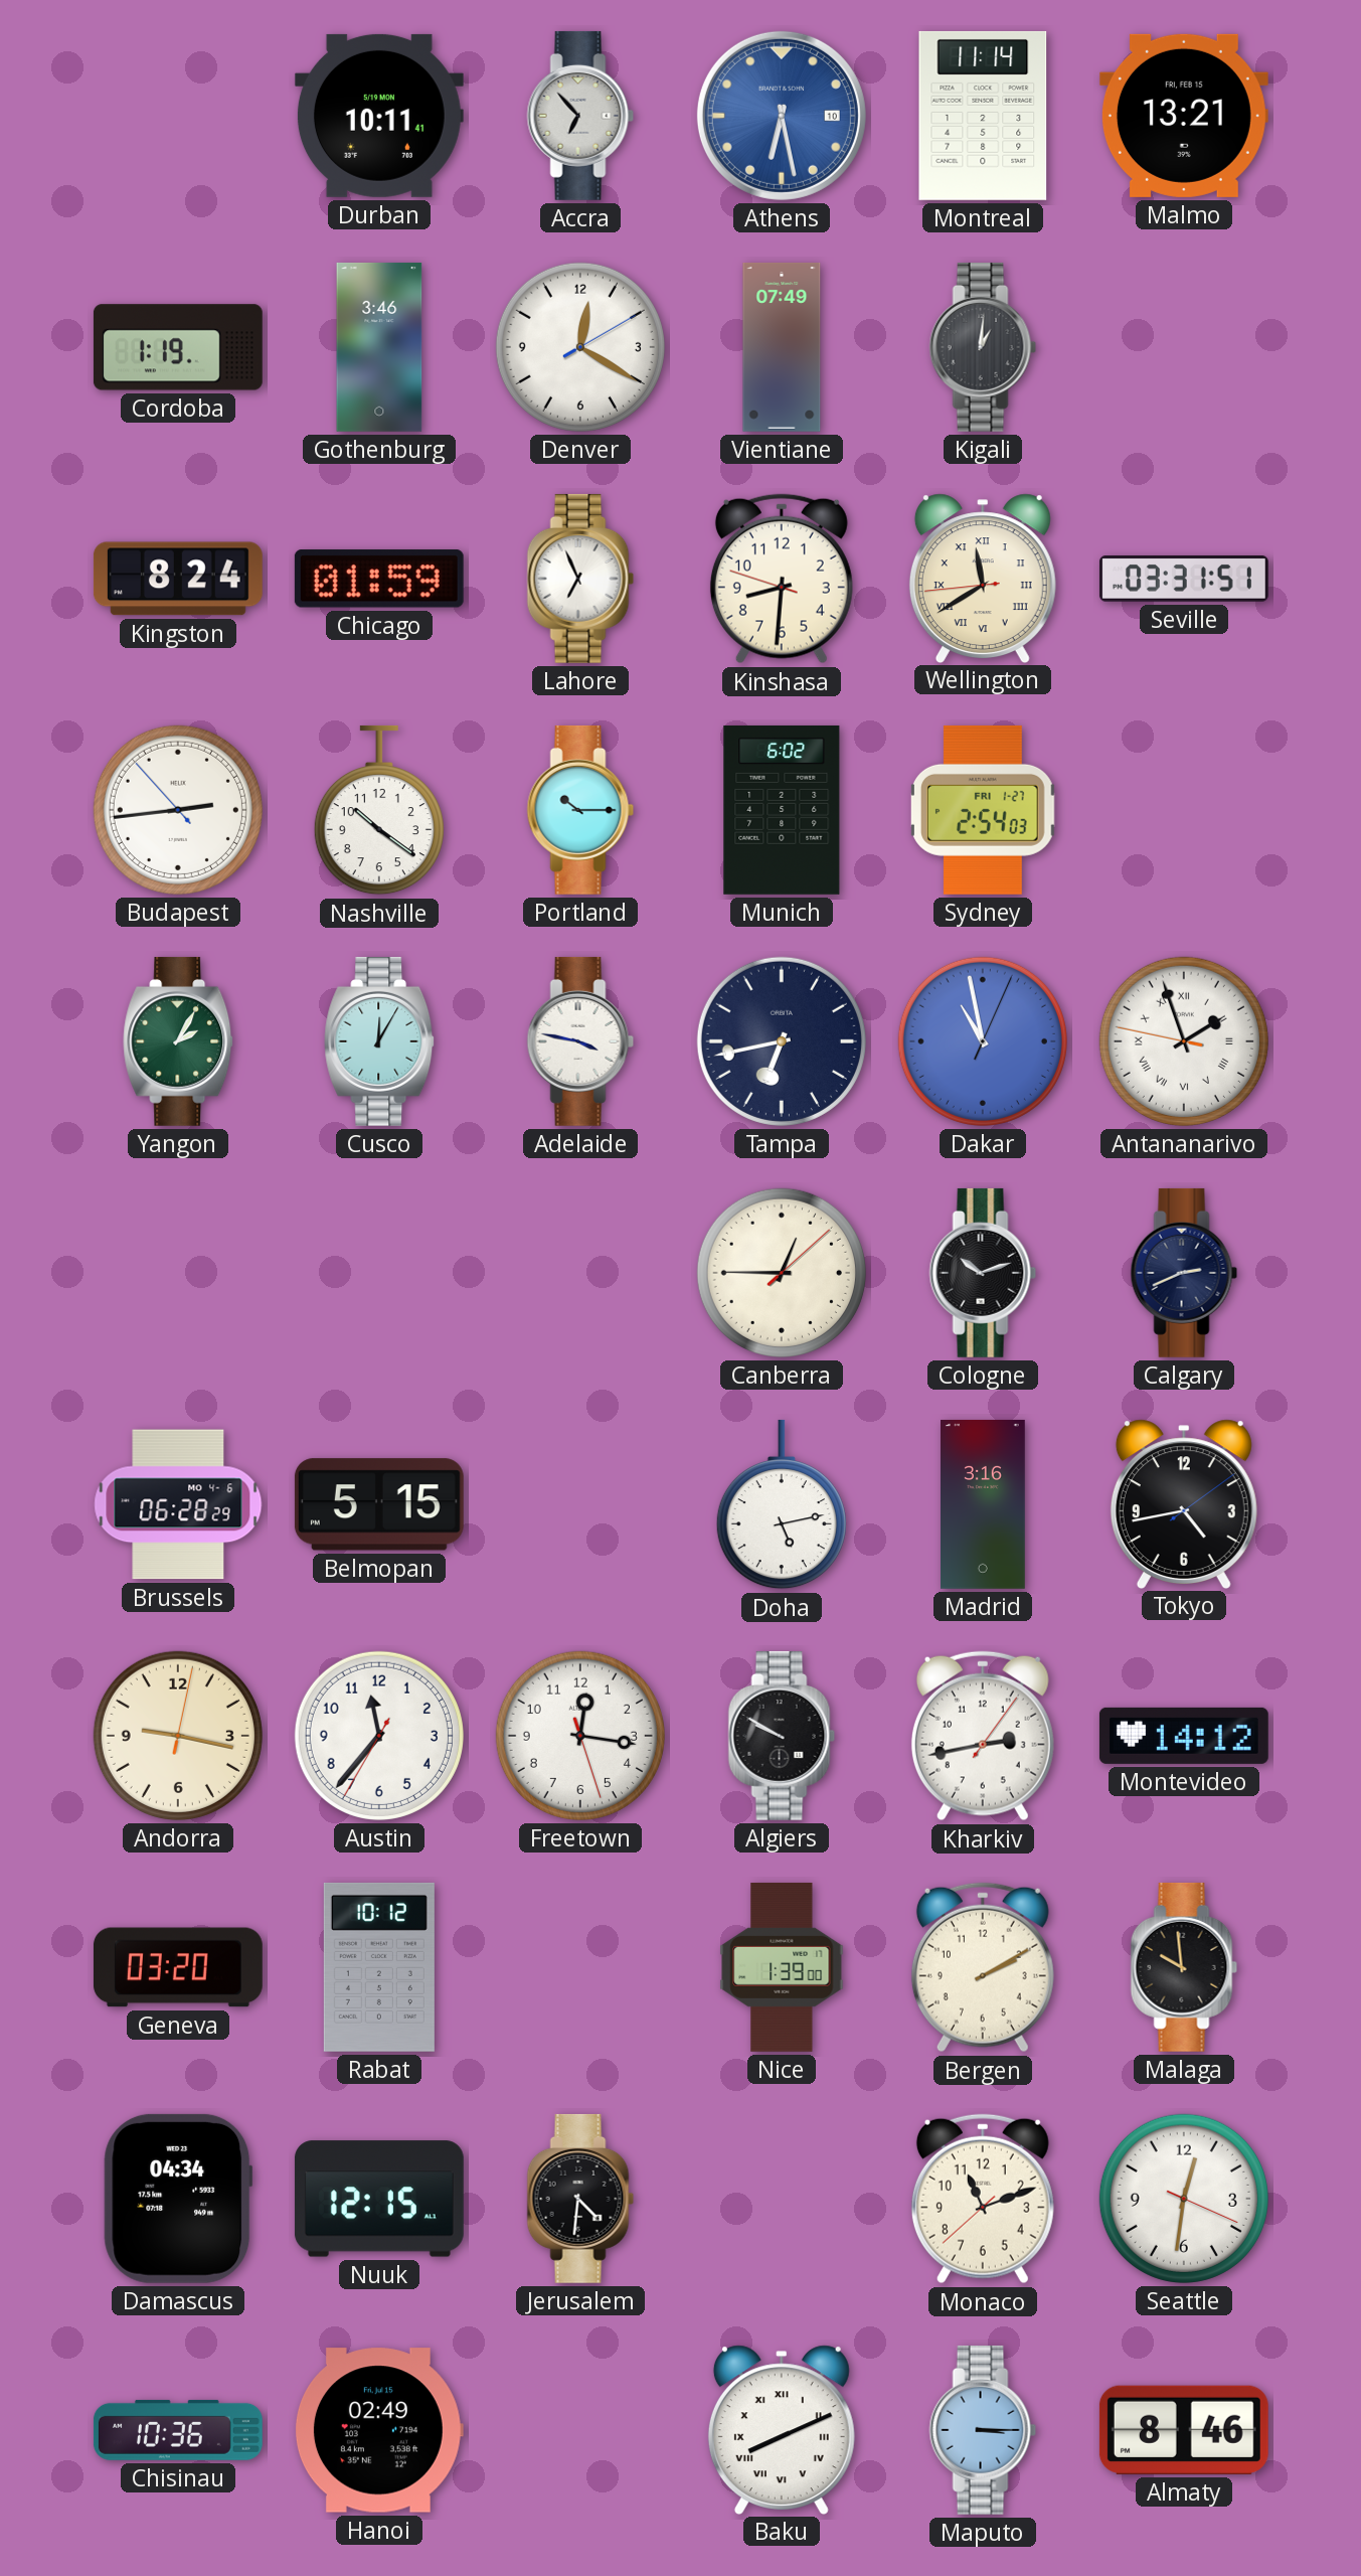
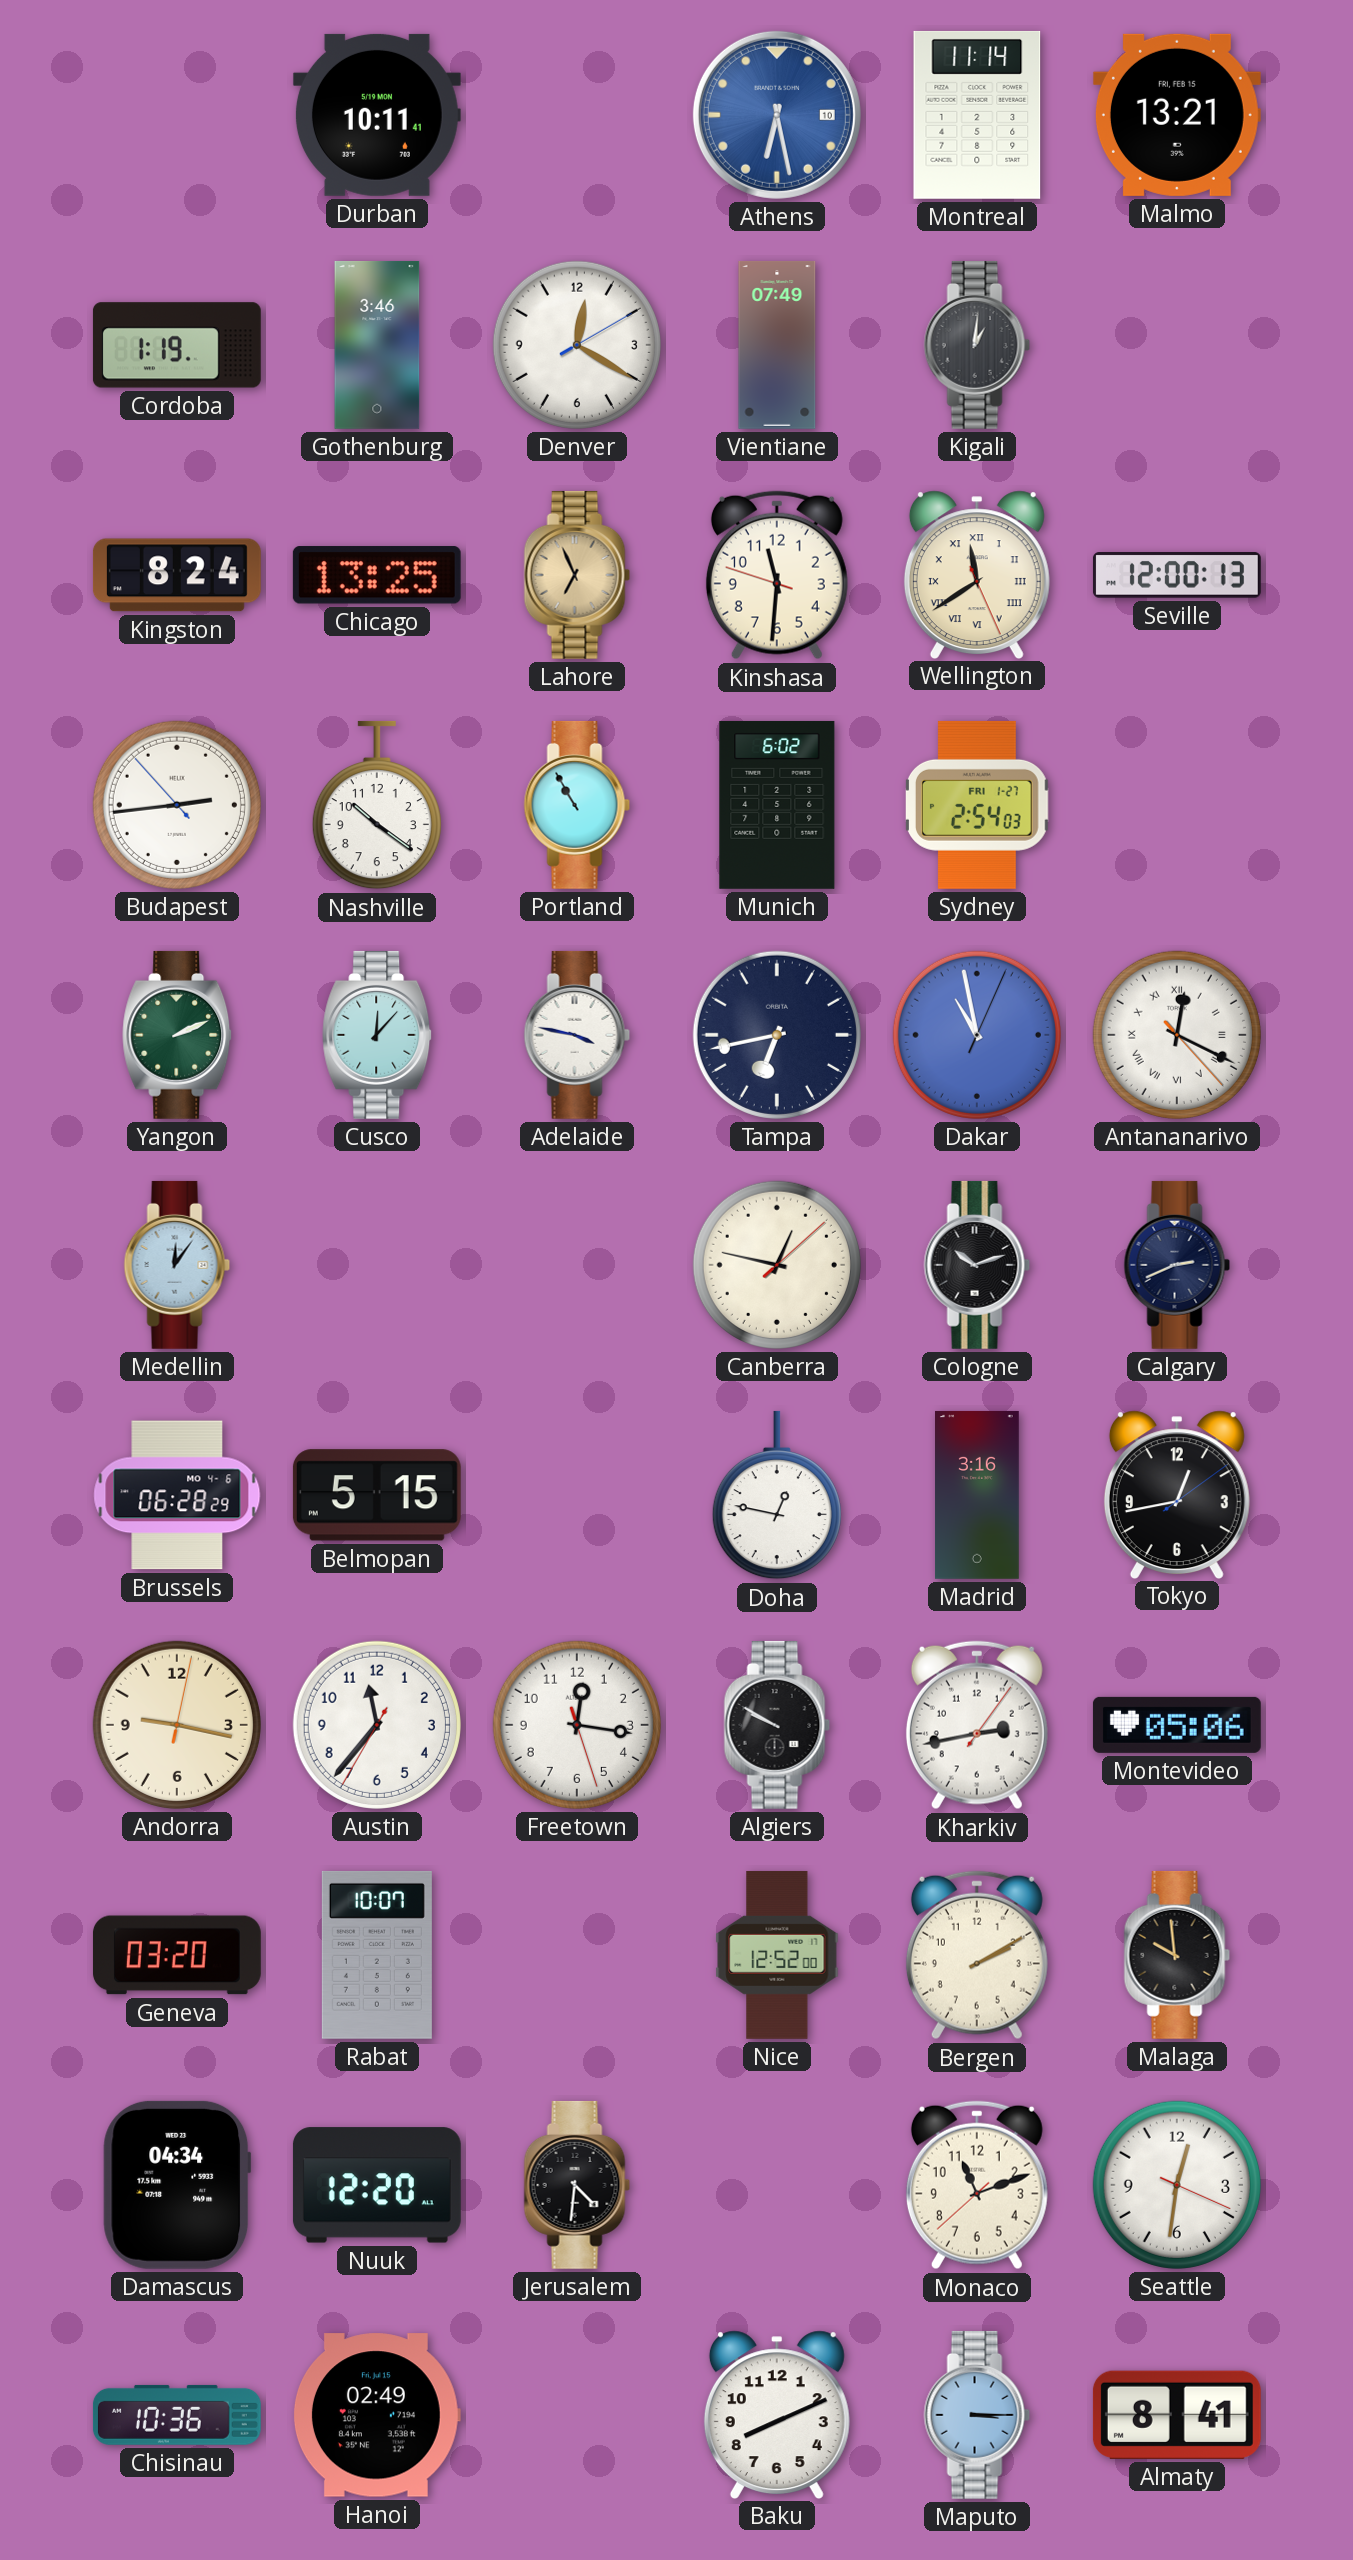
Accra: 6:53 -> none (580, 116)
Chicago: 01:59 -> 13:25 (377, 575)
Lahore dial: white -> champagne (577, 575)
Kinshasa: 8:30 -> 11:30 (777, 575)
Wellington: 11:39:44 -> 11:39:26 (977, 574)
Seville: 03:31 -> 12:00 (1177, 575)
Portland: 10:15 -> 10:55 (577, 805)
Yangon: 2:05 -> 2:11 (178, 1035)
Cusco: 12:05 -> 12:07 (378, 1035)
Antananarivo: 1:56 -> 12:19 (1177, 1035)
Medellin: none -> 12:06 (177, 1265)
Canberra: 12:45 -> 12:47 (777, 1265)
Doha: 5:13 -> 12:47 (777, 1495)
Tokyo: 4:43 -> 12:43 (1177, 1494)
Montevideo: 14:12 -> 05:06 (1177, 1725)
Rabat: 10:12 -> 10:07 (377, 1955)
Nice: 1:39 -> 12:52 (777, 1955)
Nuuk: 12:15 -> 12:20 (377, 2185)
Baku numerals: Roman -> Arabic (777, 2414)
Almaty: 8:46 -> 8:41 (1177, 2415)
